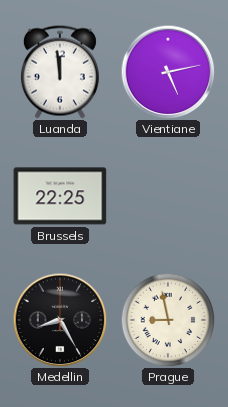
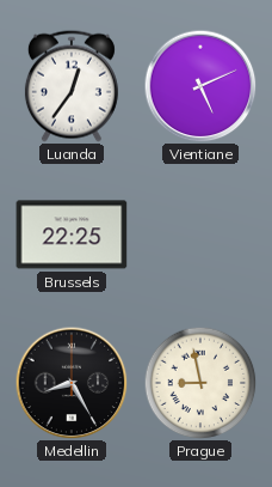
Luanda: 11:59 -> 12:36 (72, 86)
Vientiane: 5:13 -> 5:11 (200, 86)
